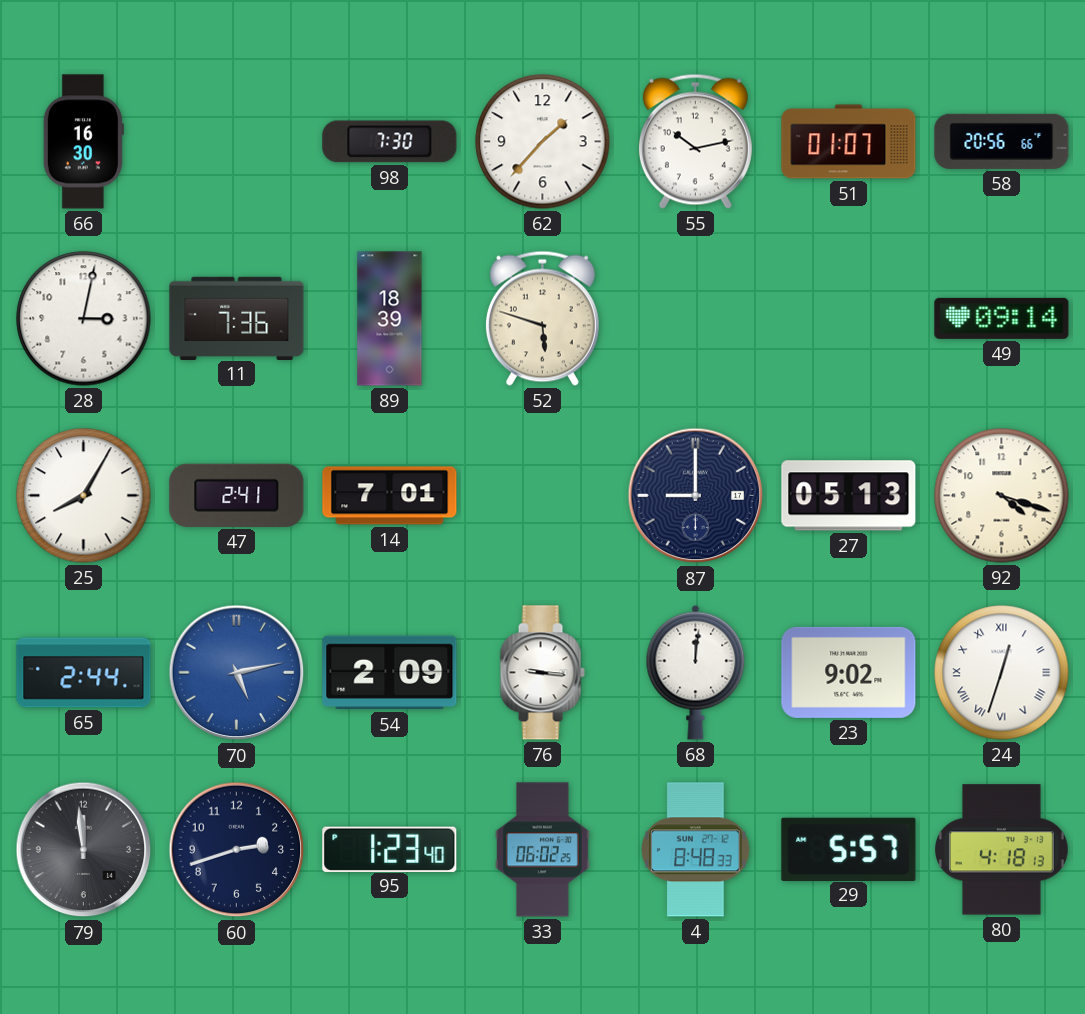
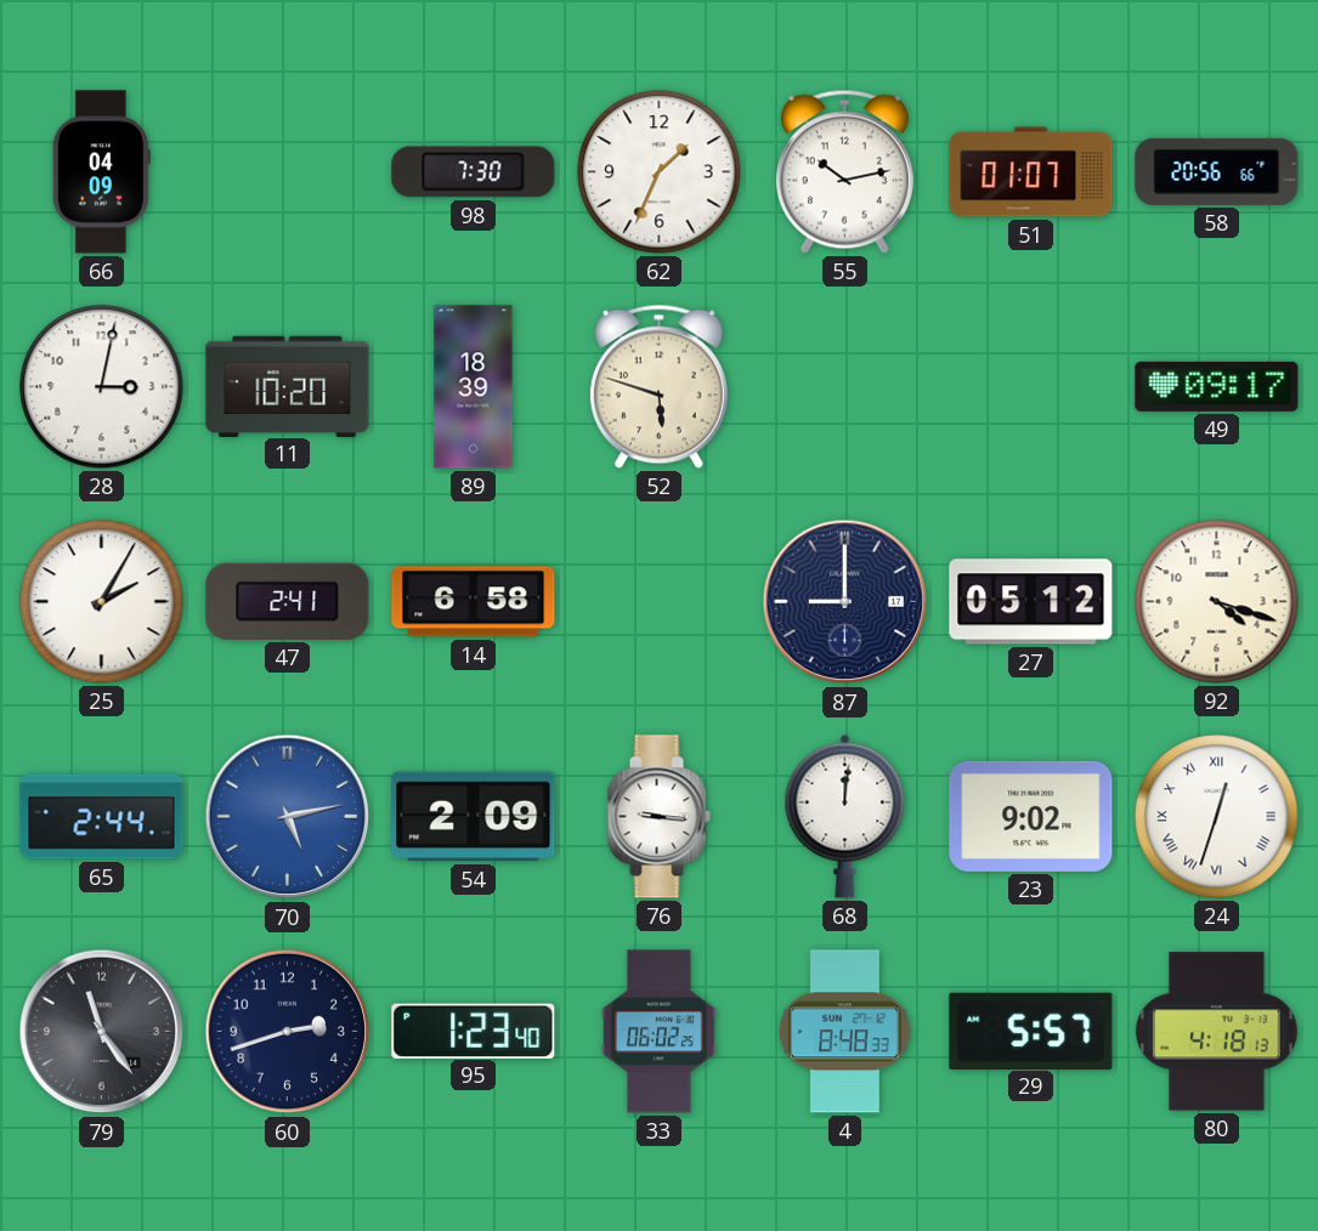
66: 16:30 -> 04:09 (101, 172)
62: 1:37 -> 1:34 (660, 172)
11: 7:36 -> 10:20 (288, 386)
49: 09:14 -> 09:17 (1217, 386)
25: 8:05 -> 2:05 (102, 602)
14: 7:01 -> 6:58 (474, 602)
27: 05:13 -> 05:12 (1031, 602)
79: 11:59 -> 11:24 (102, 1032)
